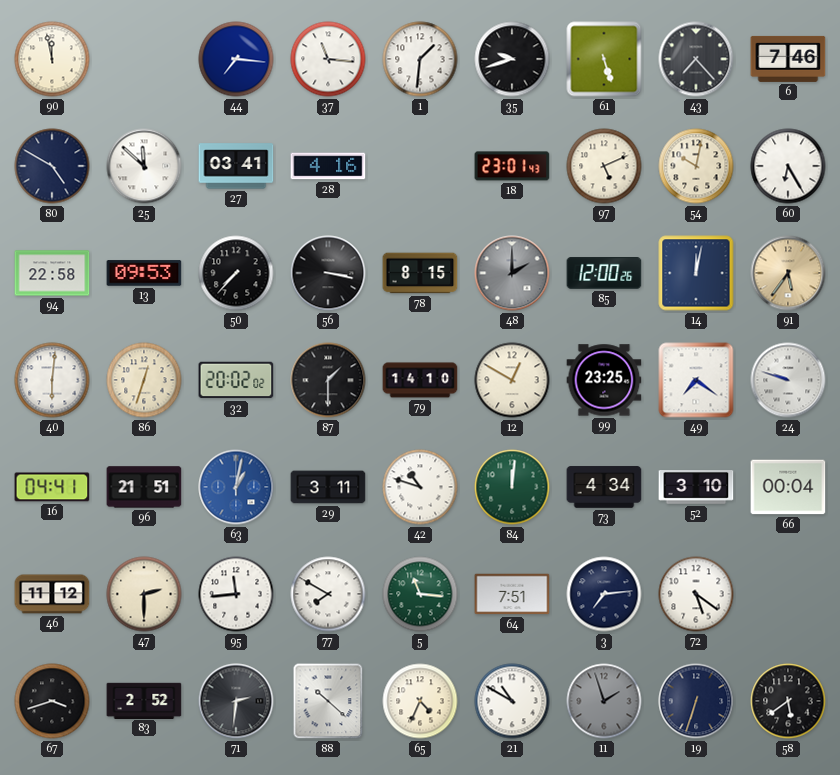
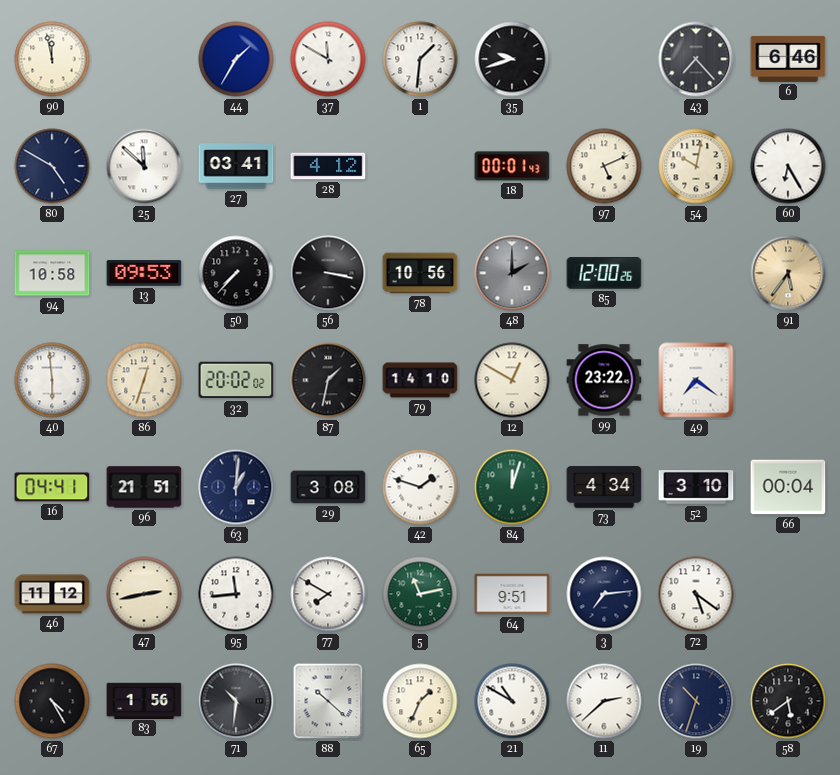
44: 7:16 -> 1:35 (236, 59)
37: 11:16 -> 11:50 (328, 59)
61: 5:27 -> none (604, 59)
6: 7:46 -> 6:46 (788, 59)
28: 4:16 -> 4:12 (328, 166)
18: 23:01 -> 00:01 (512, 166)
94: 22:58 -> 10:58 (52, 273)
78: 8:15 -> 10:56 (420, 273)
14: 12:02 -> none (696, 273)
40: 6:01 -> 5:59 (52, 380)
87: 1:30 -> 1:32 (328, 380)
99: 23:25 -> 23:22 (604, 380)
24: 9:48 -> none (788, 380)
63: 1:02 -> 1:01 (236, 487)
63 dial: blue -> navy (236, 487)
29: 3:11 -> 3:08 (328, 487)
42: 10:48 -> 1:48 (420, 487)
84: 12:01 -> 12:03 (512, 487)
47: 2:30 -> 2:43 (144, 594)
5: 11:16 -> 11:13 (420, 594)
64: 7:51 -> 9:51 (512, 594)
67: 3:42 -> 4:25 (52, 701)
83: 2:52 -> 1:56 (144, 700)
71: 2:31 -> 10:31 (236, 701)
65: 4:34 -> 1:34 (420, 701)
11: 1:57 -> 2:38 (604, 701)
11 dial: grey -> white (604, 701)
19: 6:33 -> 10:33 (696, 701)
